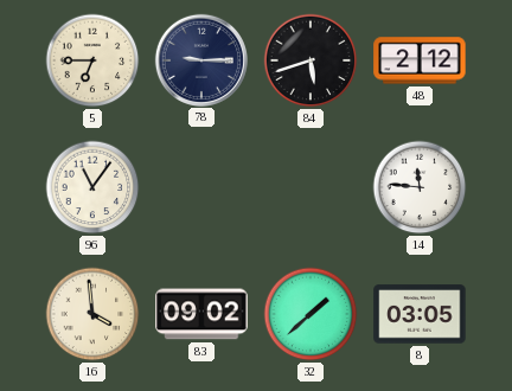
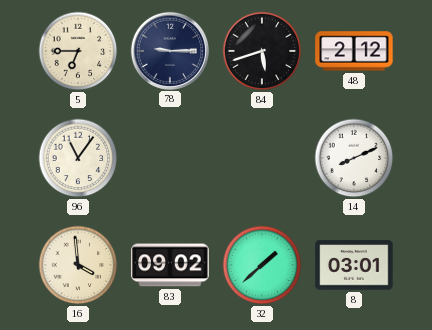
14: 11:46 -> 8:11 (354, 158)
8: 03:05 -> 03:01 (354, 265)
